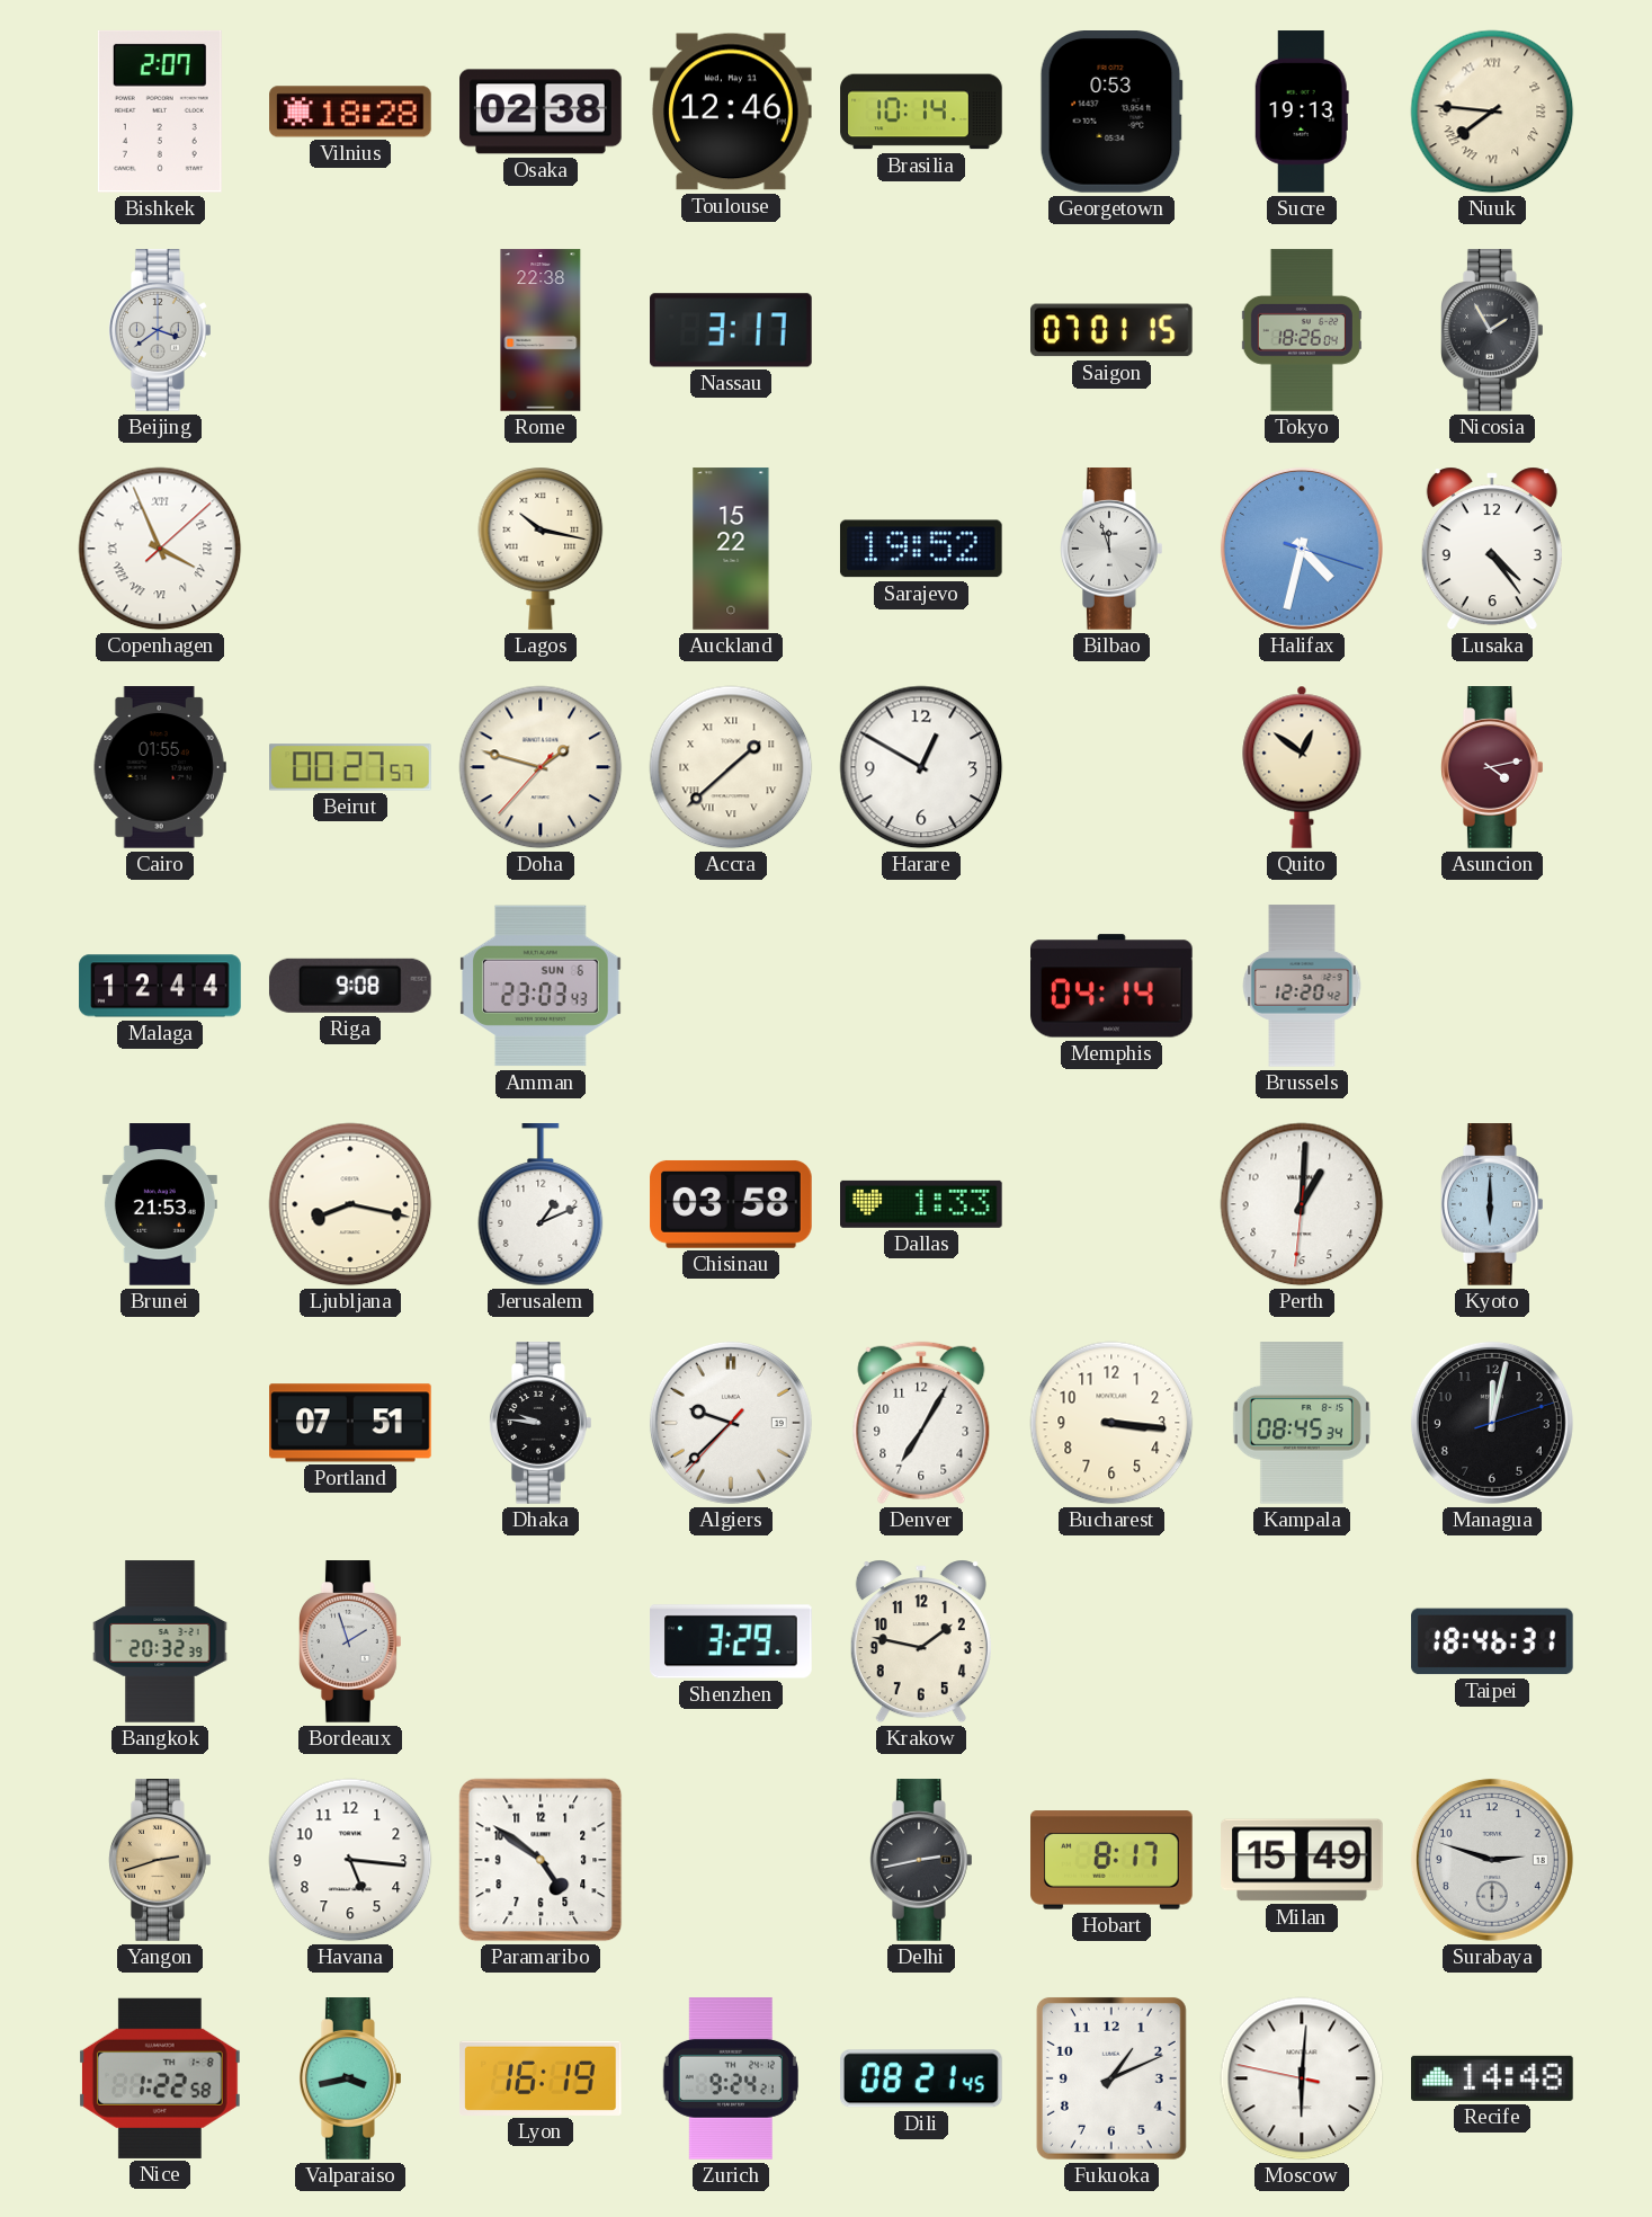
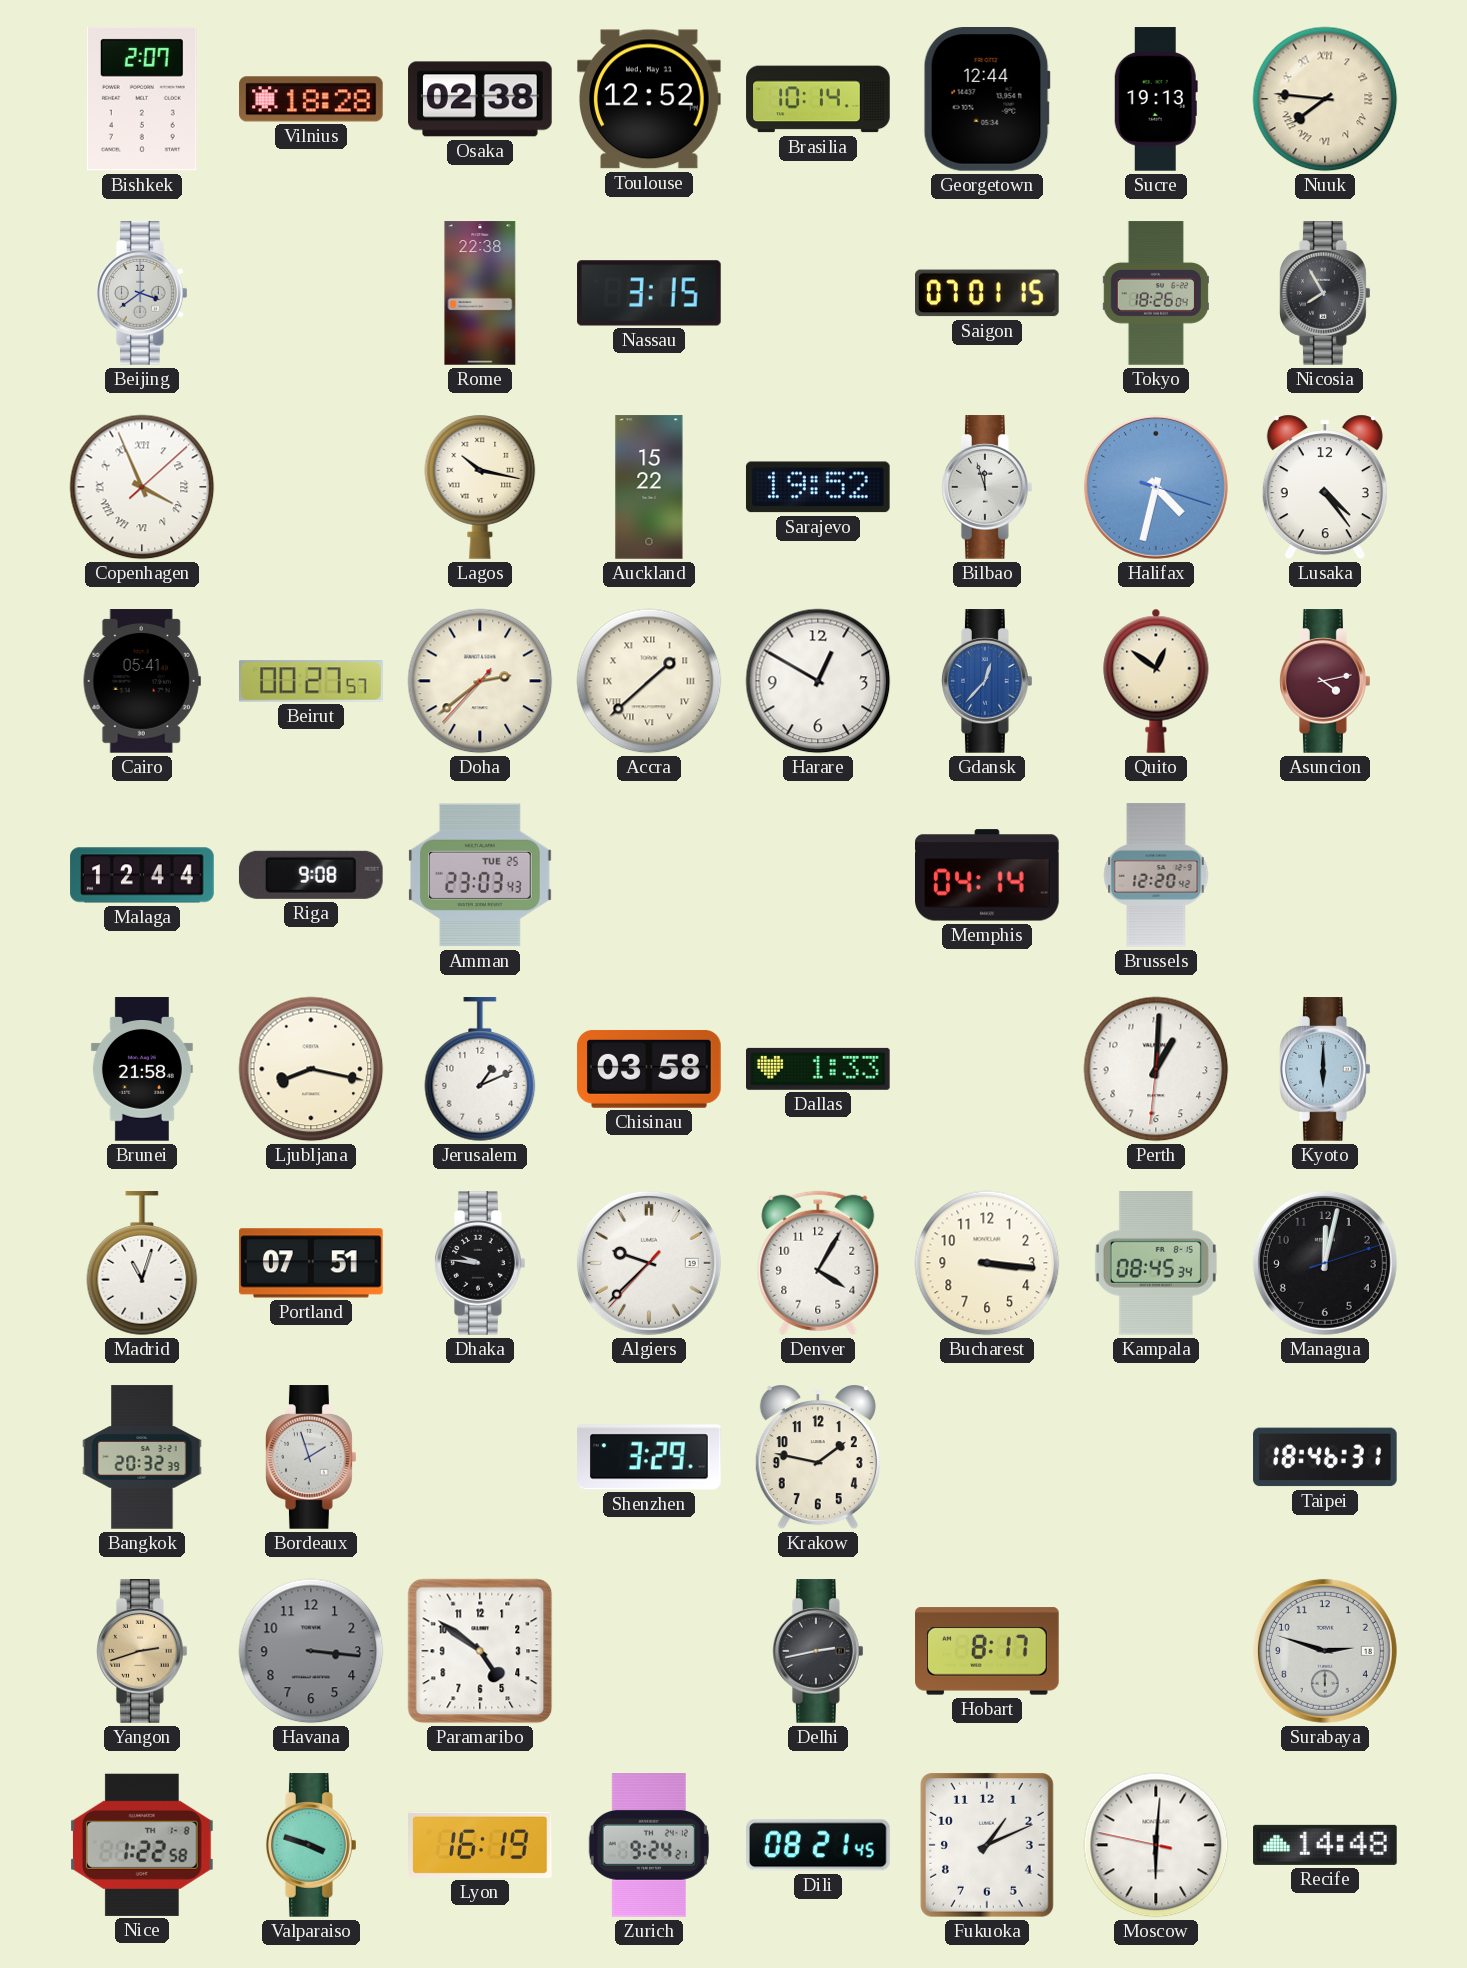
Toulouse: 12:46 -> 12:52 (649, 99)
Georgetown: 0:53 -> 12:44 (987, 100)
Nassau: 3:17 -> 3:15 (649, 293)
Nicosia: 1:55 -> 7:55 (1326, 293)
Cairo: 01:55 -> 05:41 (142, 681)
Doha: 1:47 -> 2:38 (480, 681)
Gdansk: none -> 12:37 (988, 681)
Amman date: SUN 6 -> TUE 25 (480, 875)
Brunei: 21:53 -> 21:58 (142, 1069)
Madrid: none -> 11:03 (142, 1264)
Denver: 7:05 -> 4:05 (818, 1263)
Havana: 5:16 -> 3:16 (311, 1651)
Havana dial: white -> grey (311, 1651)
Milan: 15:49 -> none (1302, 1860)
Valparaiso: 3:43 -> 3:48 (312, 1845)
